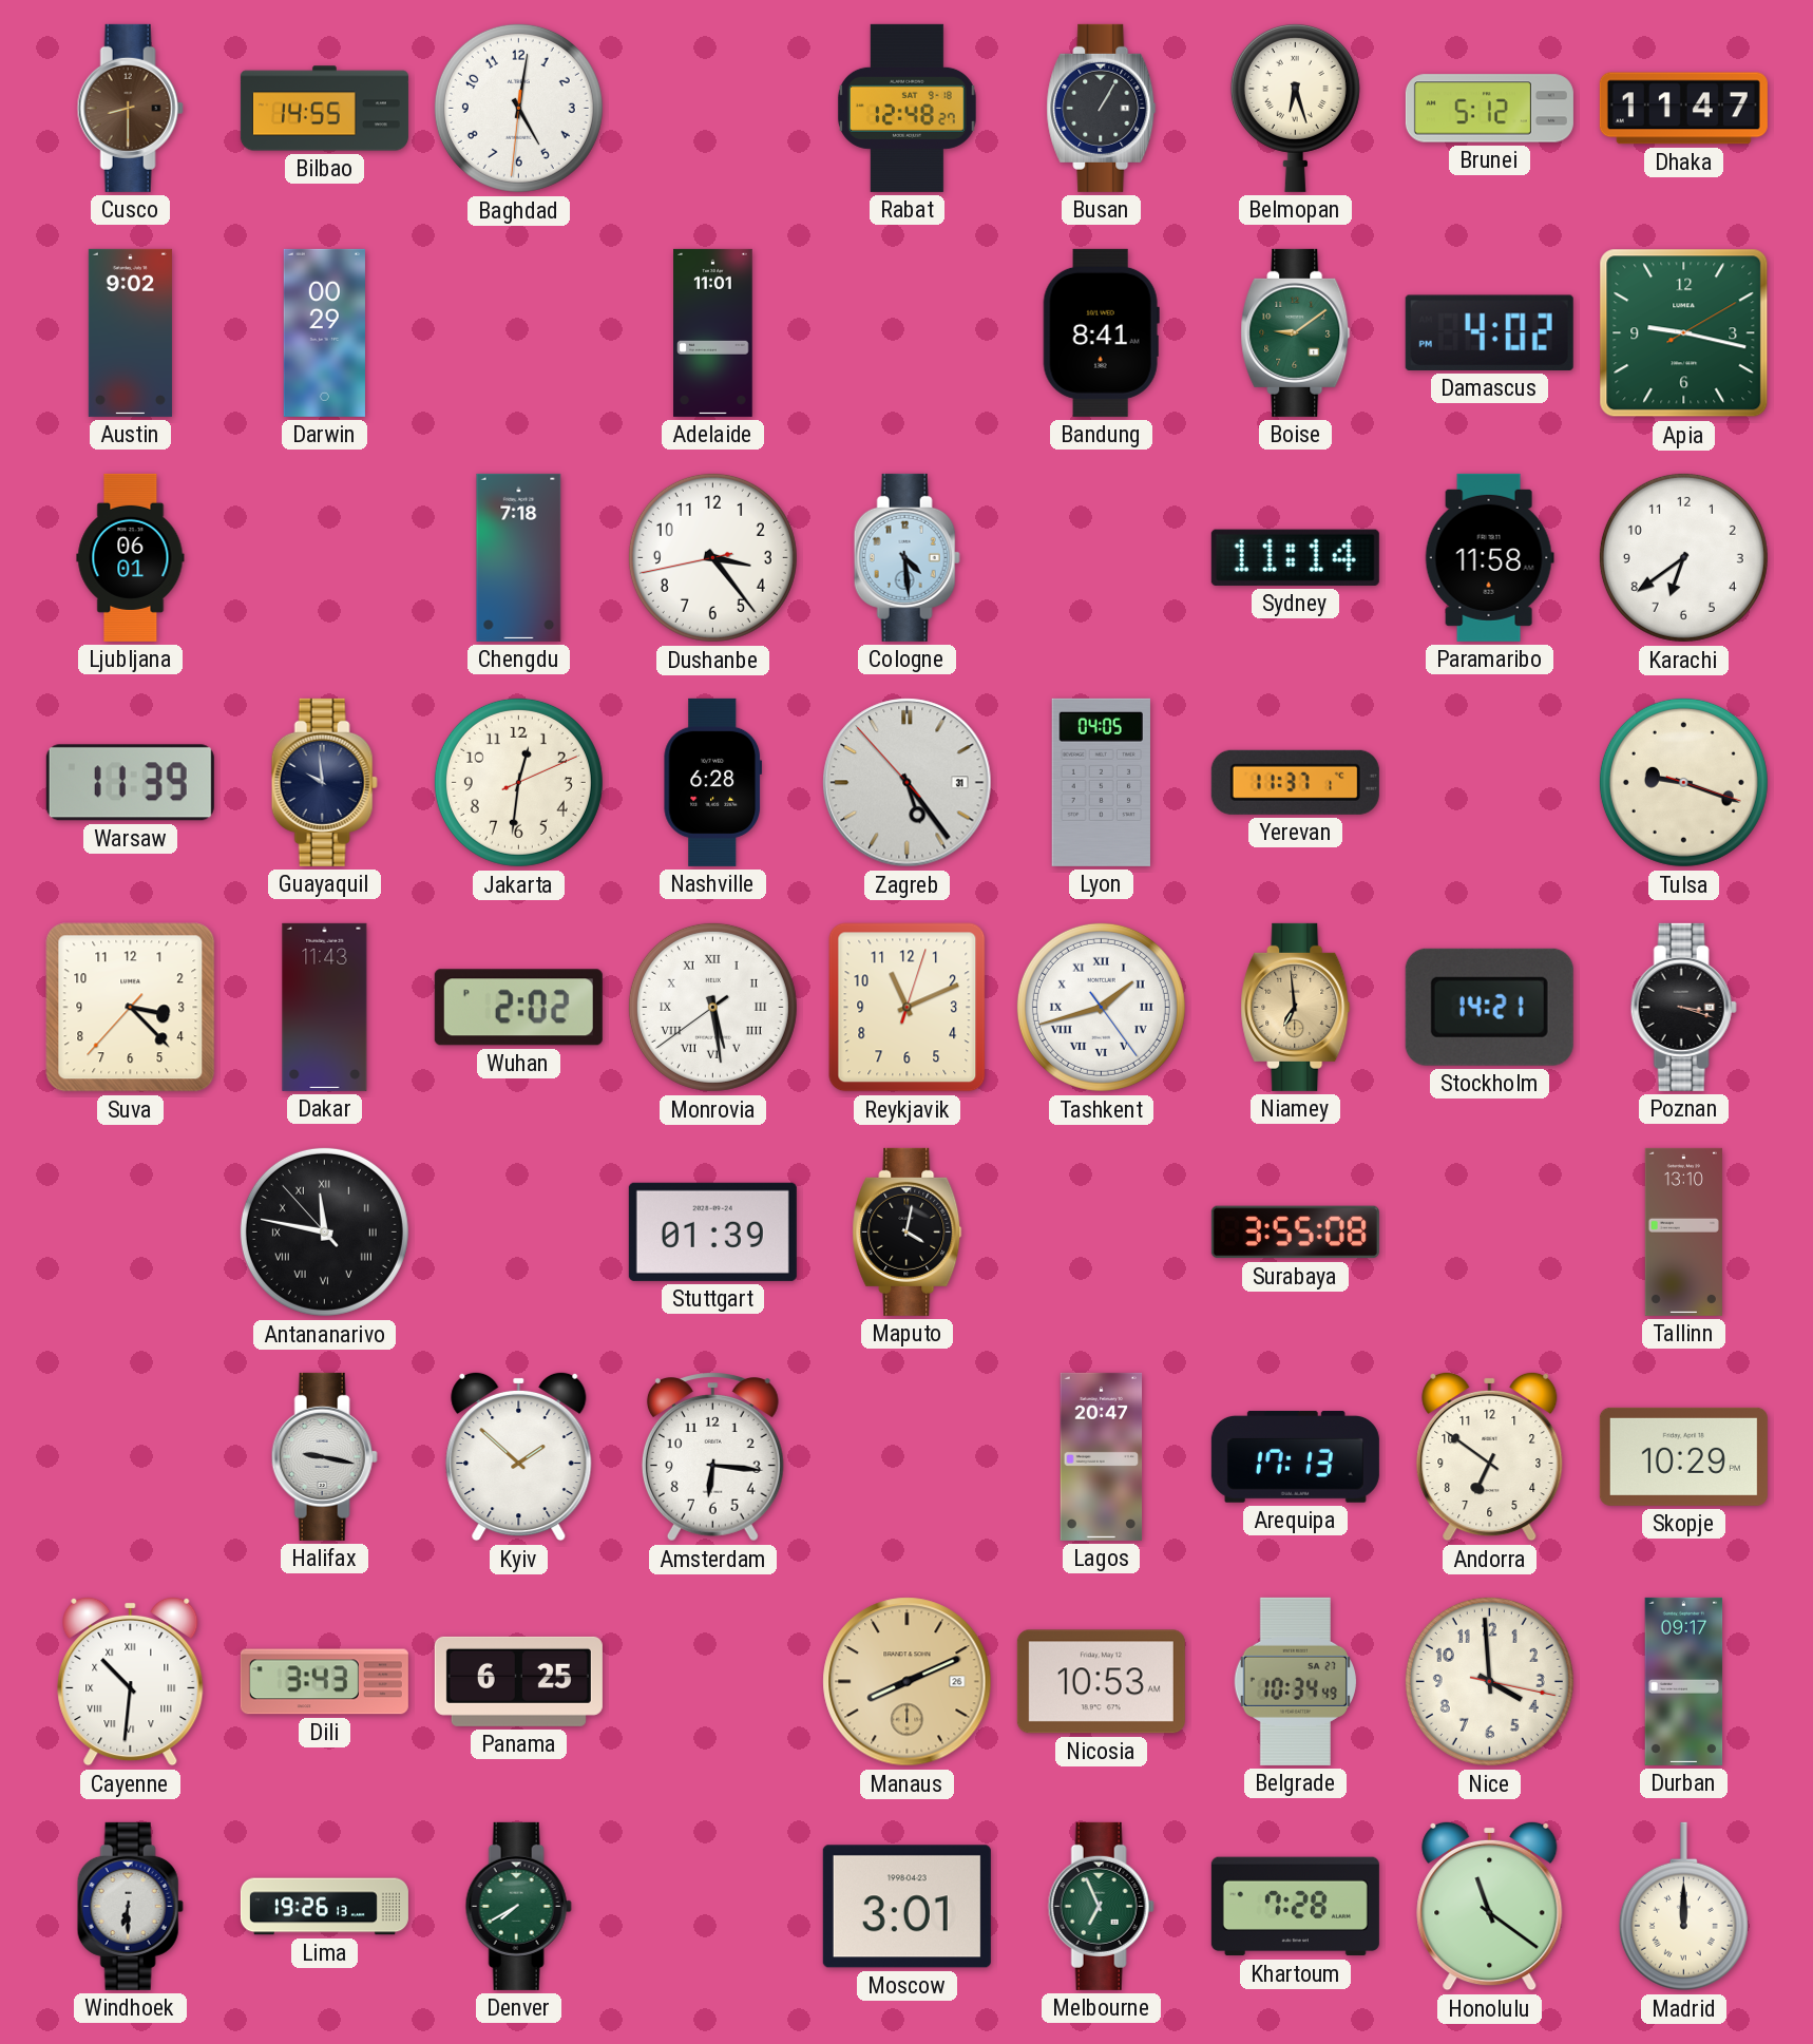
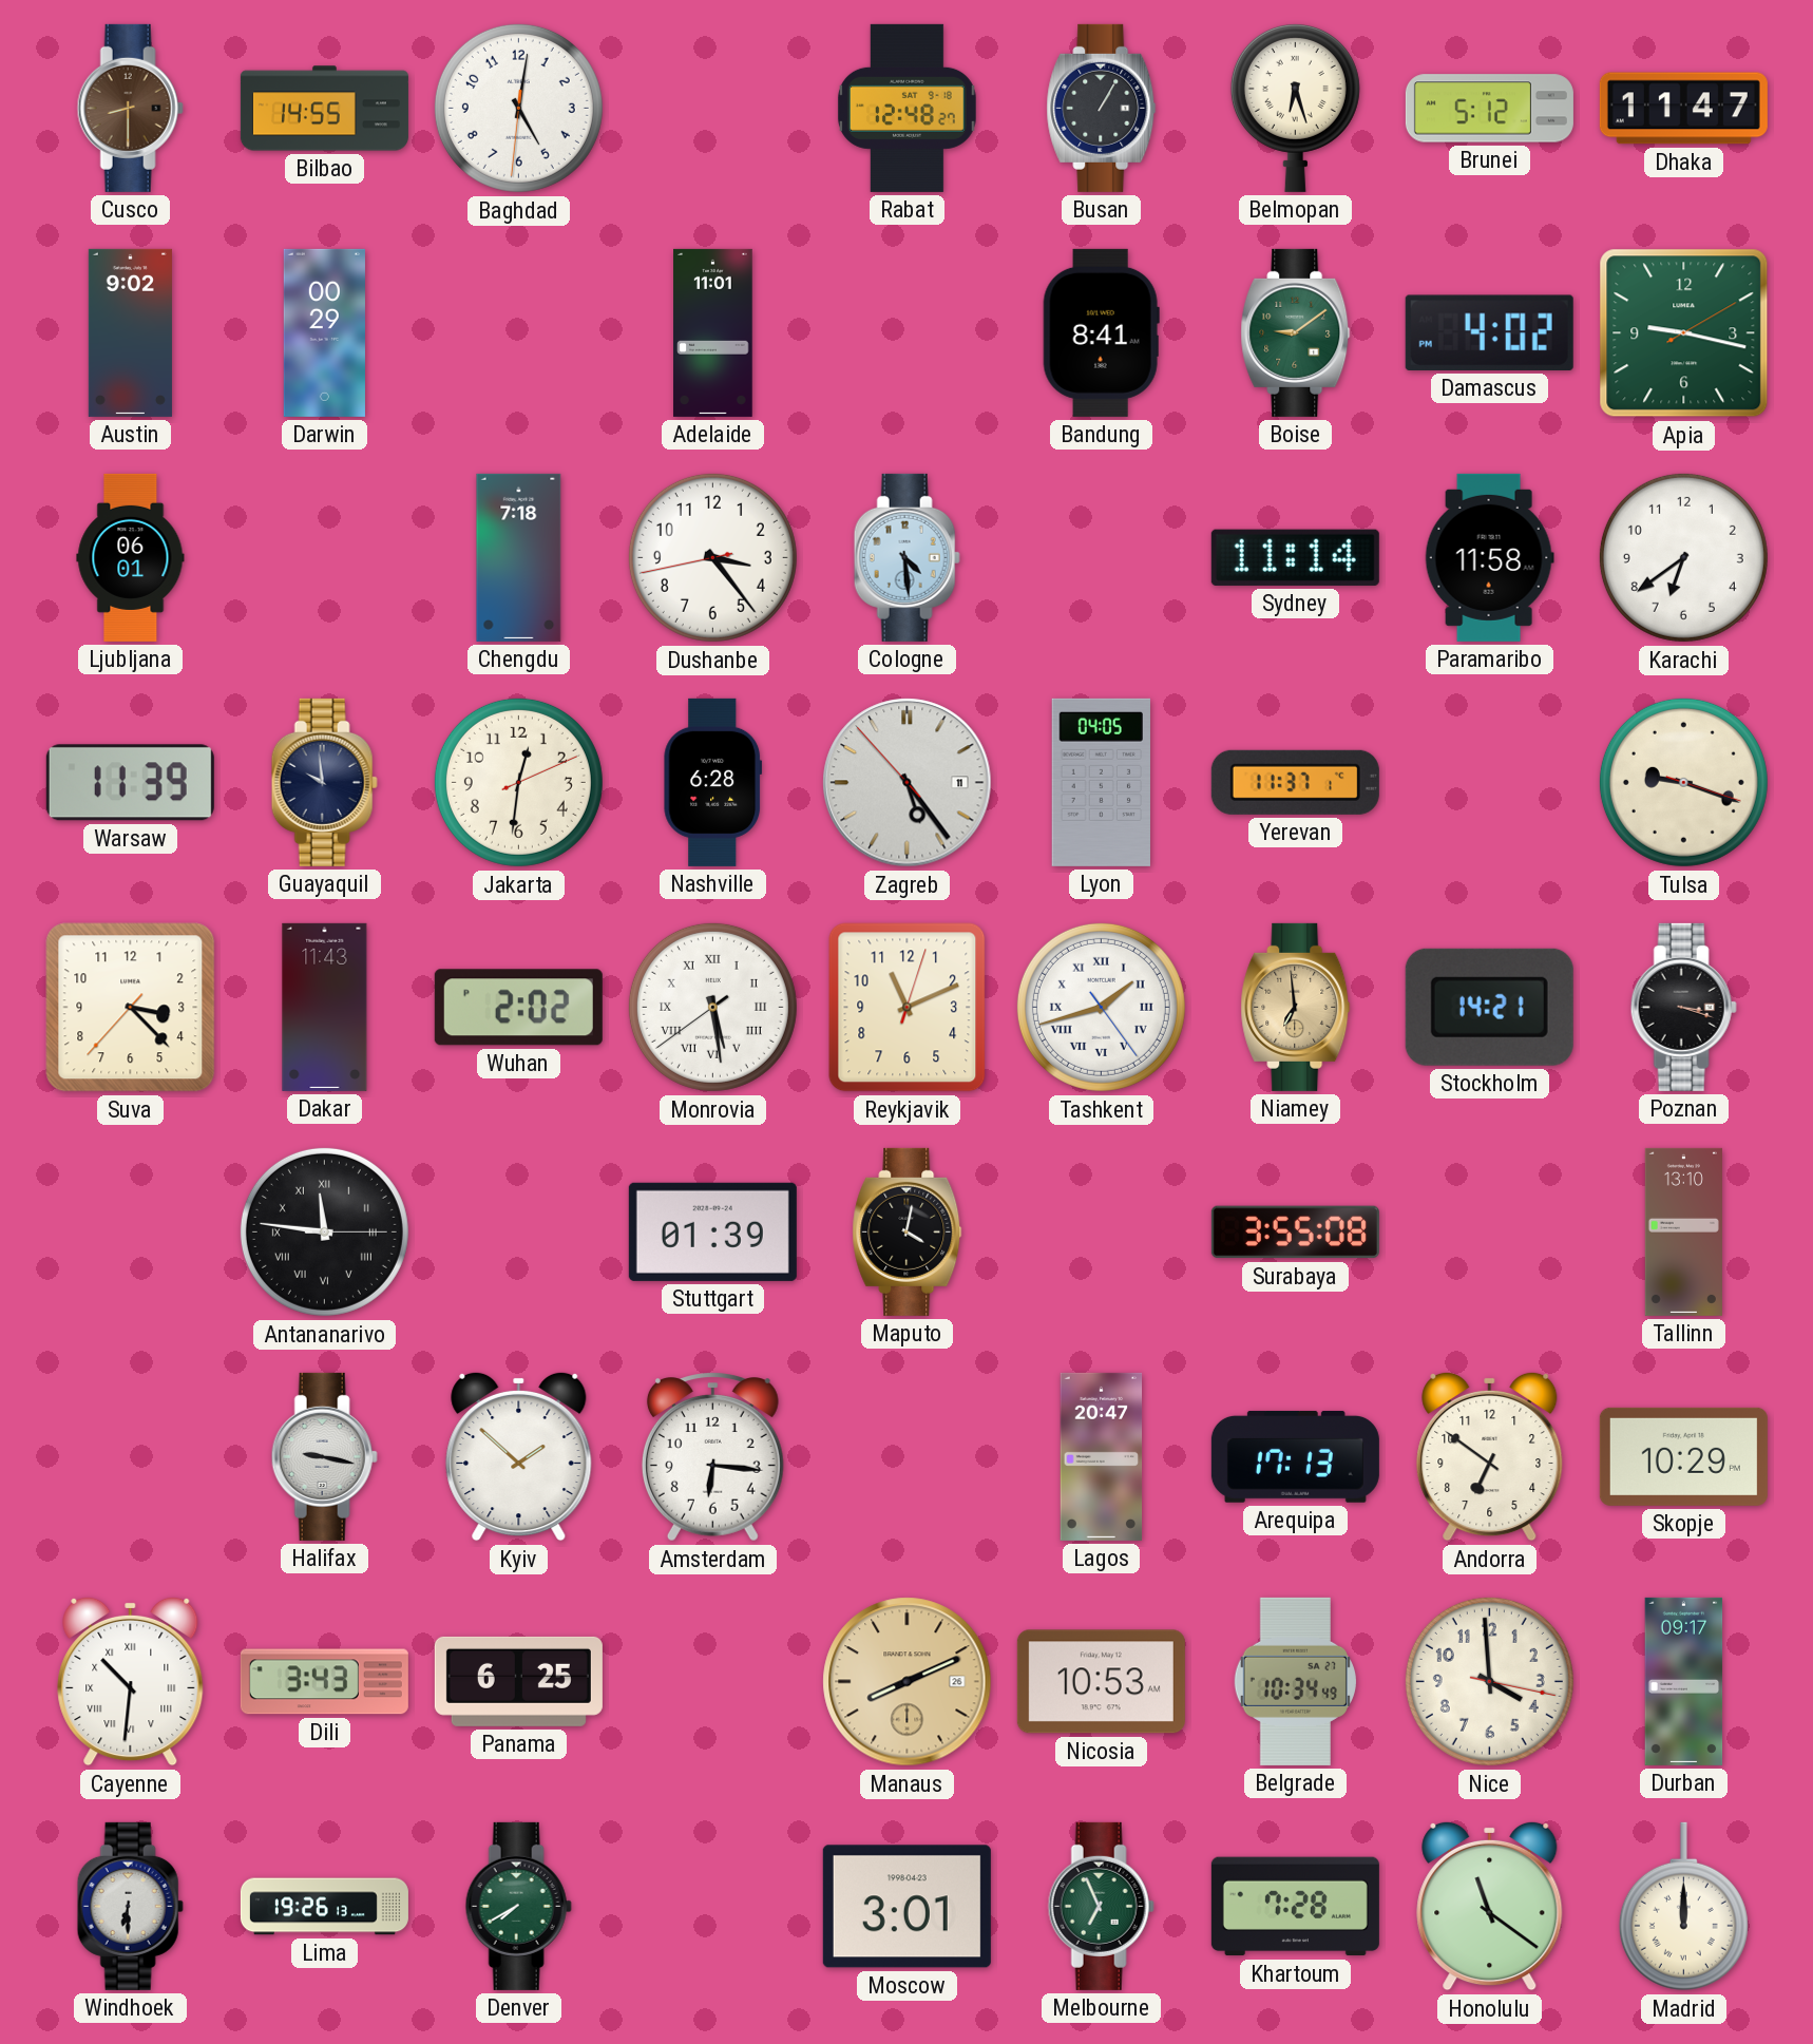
Zagreb date: 31 -> 11 (908, 783)
Antananarivo: 11:46:53 -> 11:46:15 (324, 1231)
